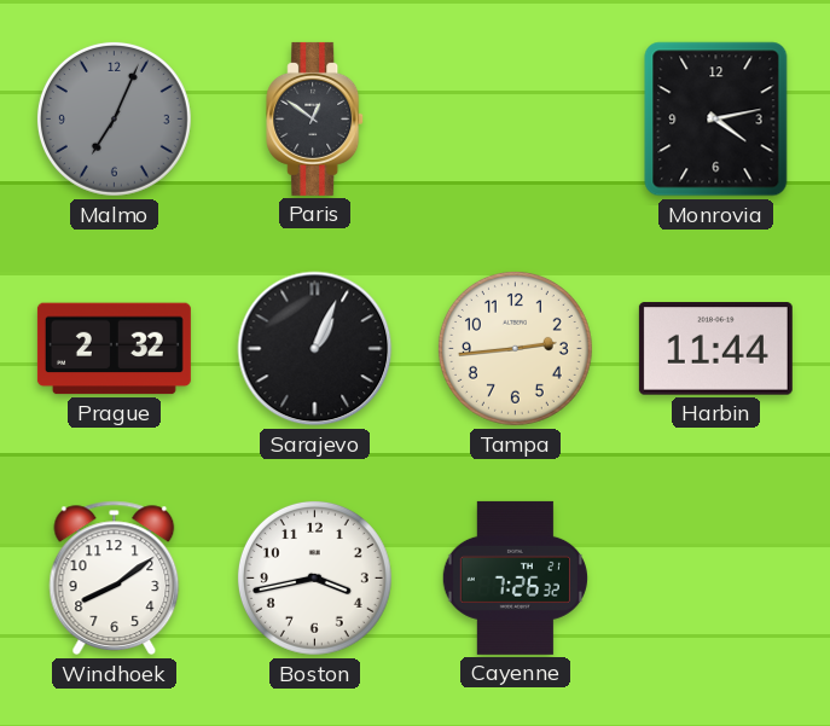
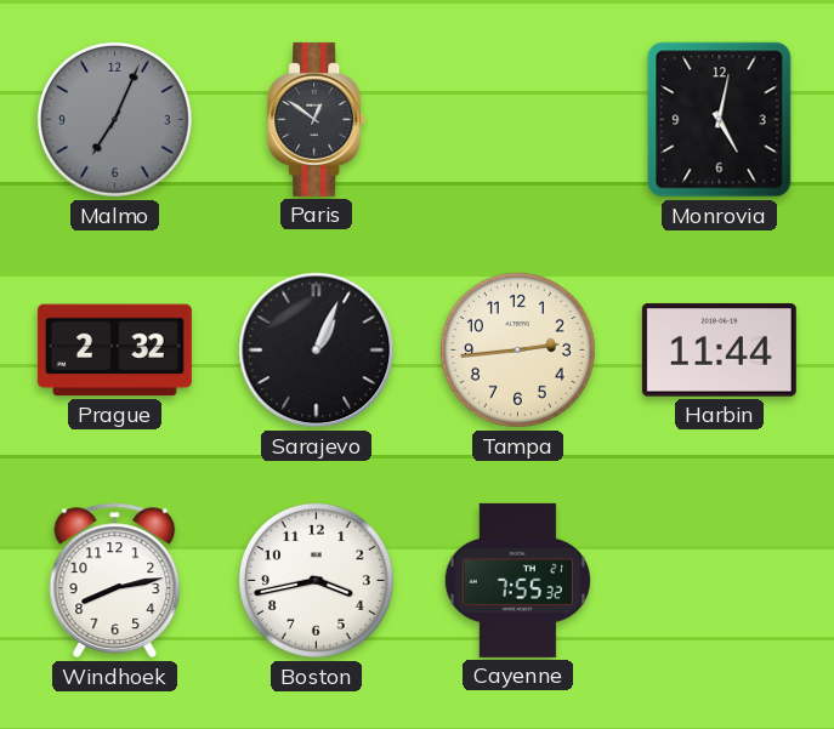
Monrovia: 4:13 -> 5:02 (720, 120)
Windhoek: 8:09 -> 8:13 (115, 581)
Cayenne: 7:26 -> 7:55 (517, 580)
